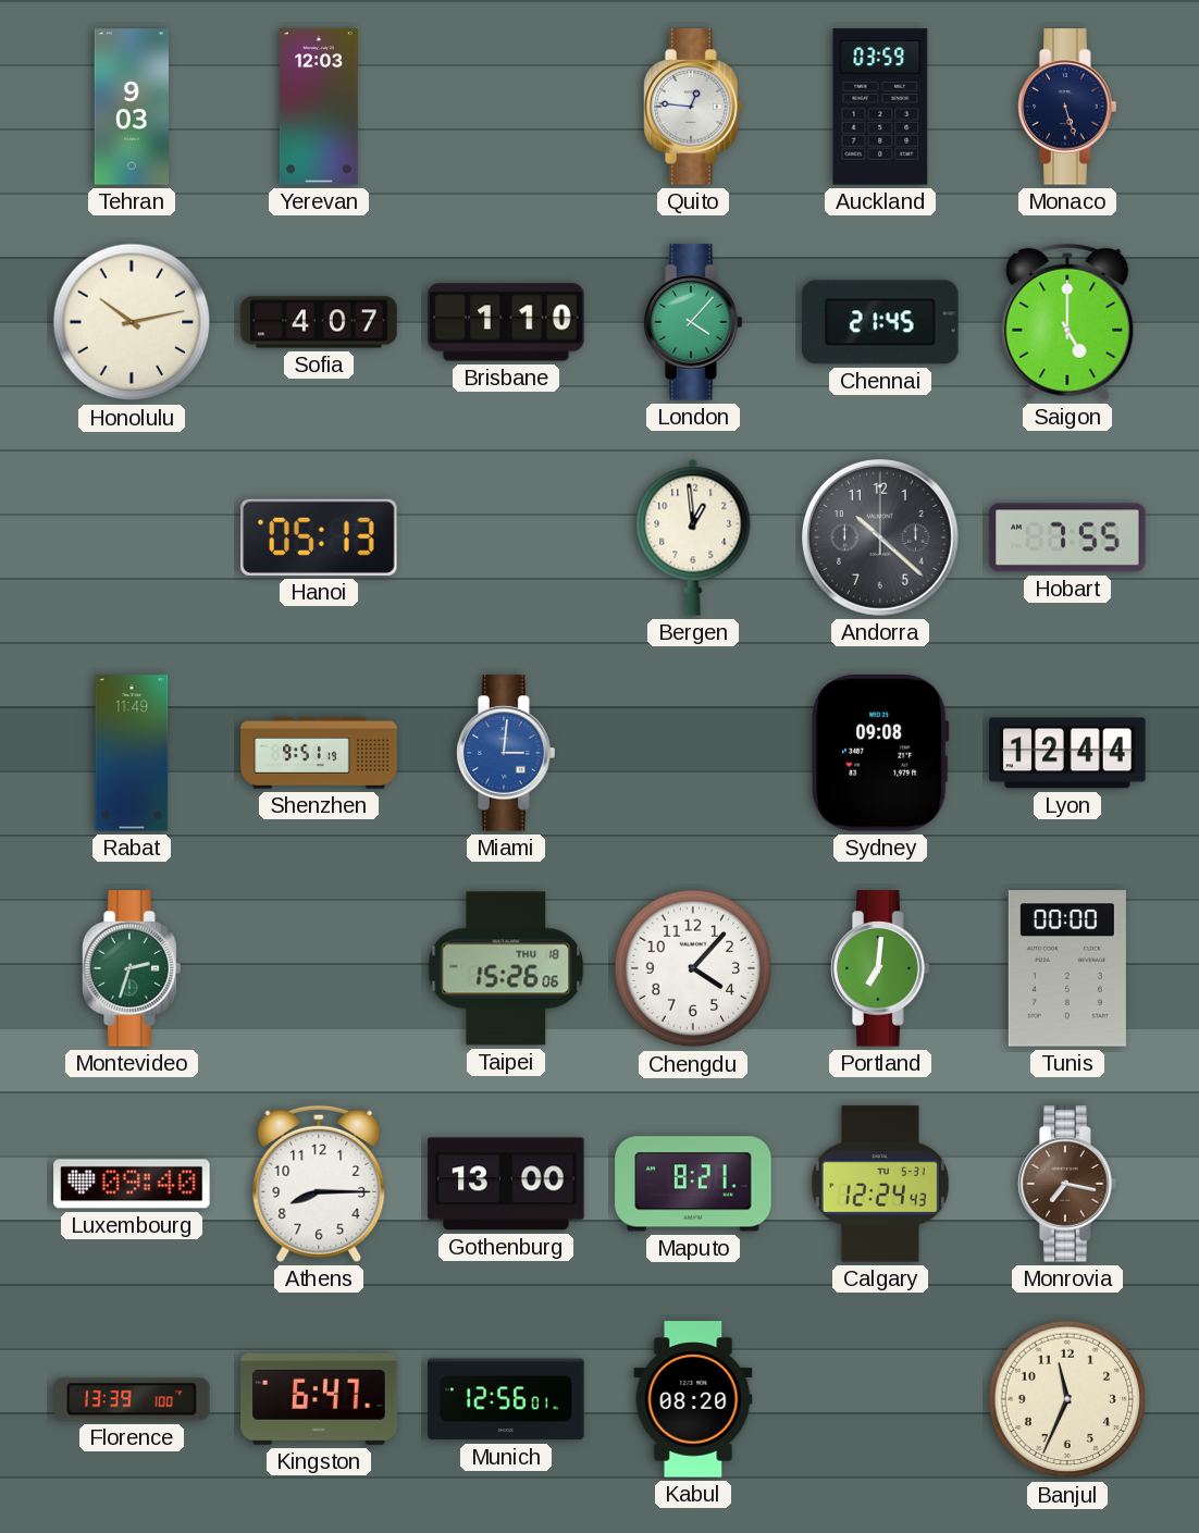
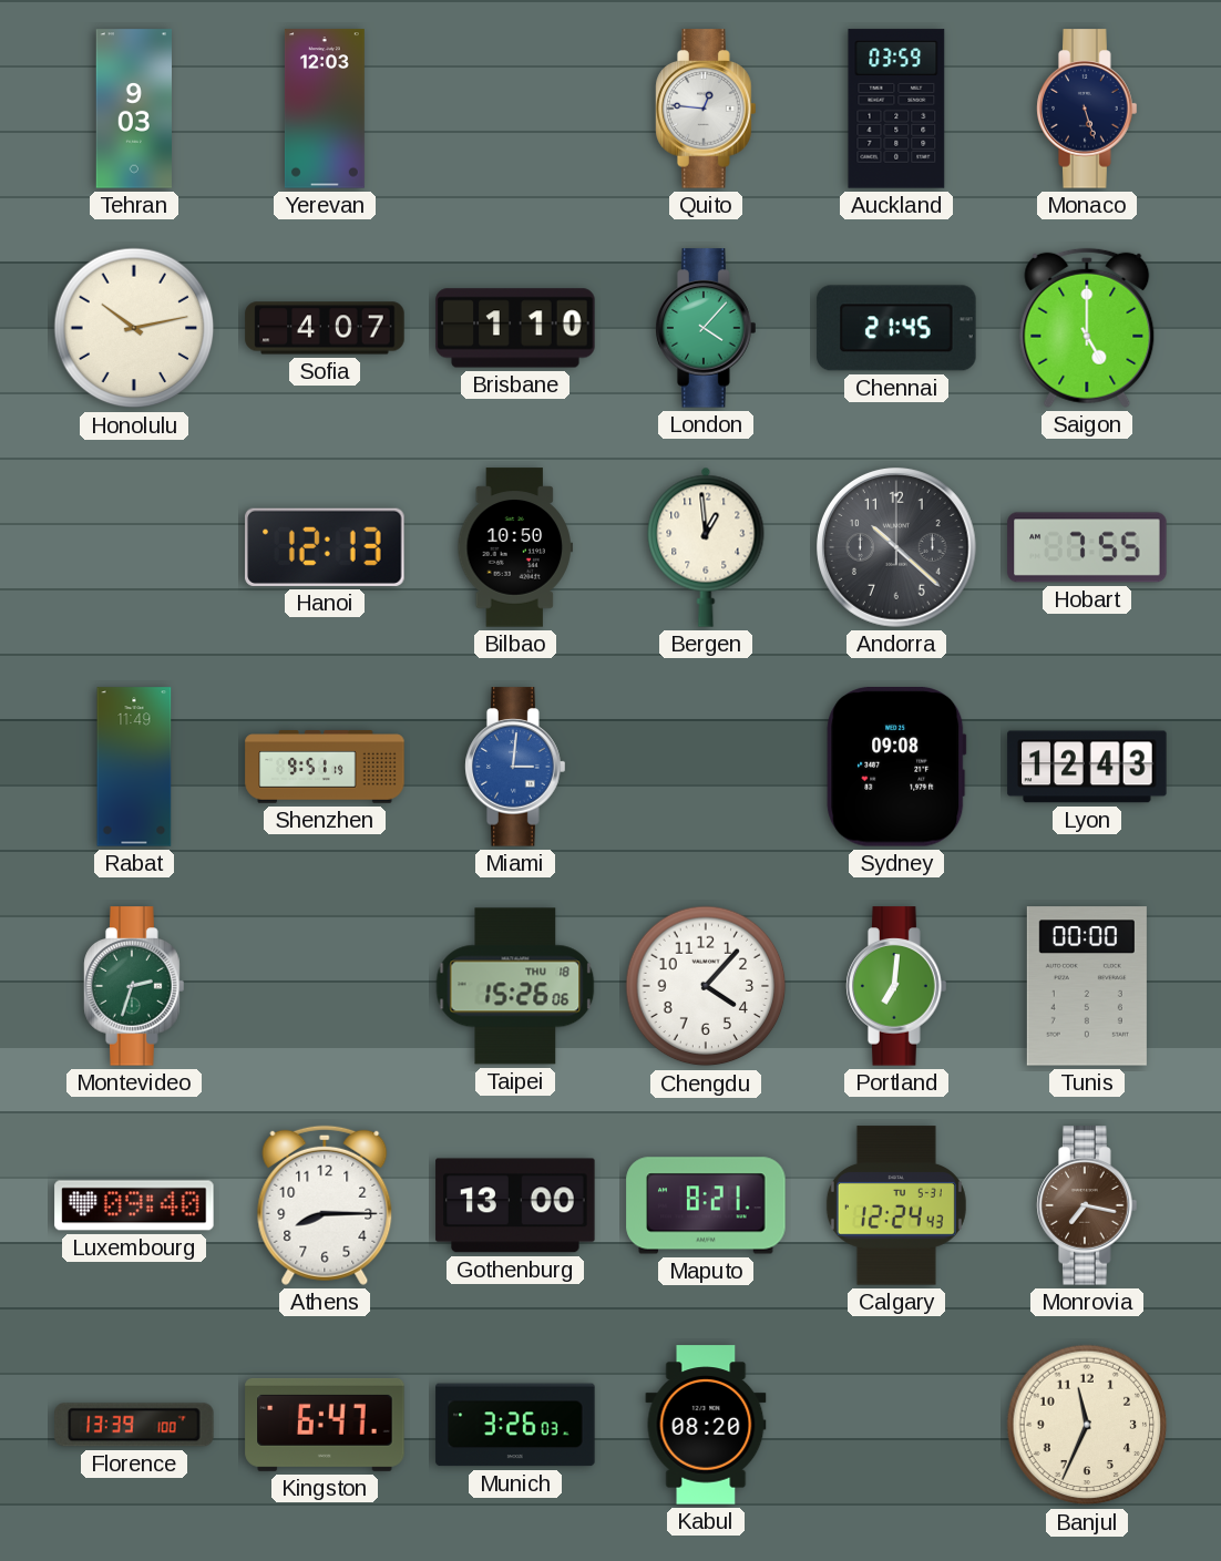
Hanoi: 05:13 -> 12:13 (325, 547)
Bilbao: none -> 10:50 (514, 547)
Lyon: 12:44 -> 12:43 (1087, 767)
Munich: 12:56 -> 3:26 (515, 1425)
